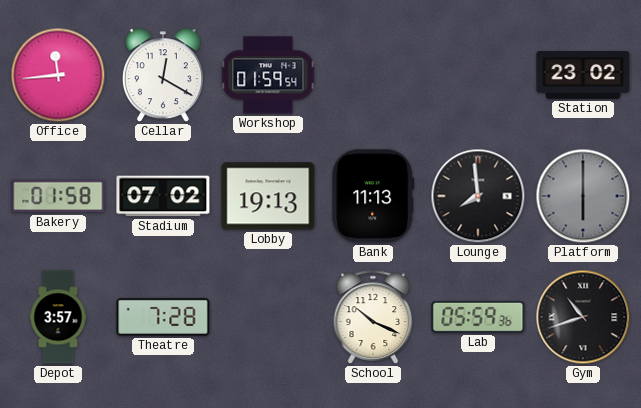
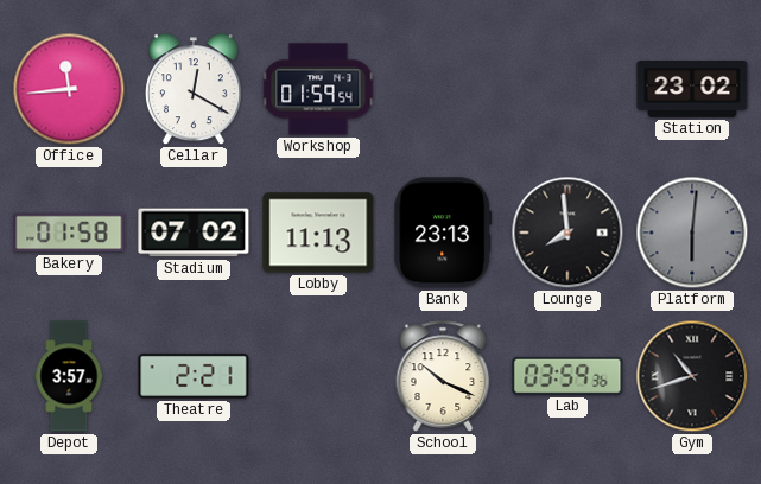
Lobby: 19:13 -> 11:13 (318, 233)
Bank: 11:13 -> 23:13 (443, 233)
Platform: 6:00 -> 6:01 (692, 233)
Theatre: 7:28 -> 2:21 (194, 376)
Lab: 05:59 -> 03:59 (567, 376)
